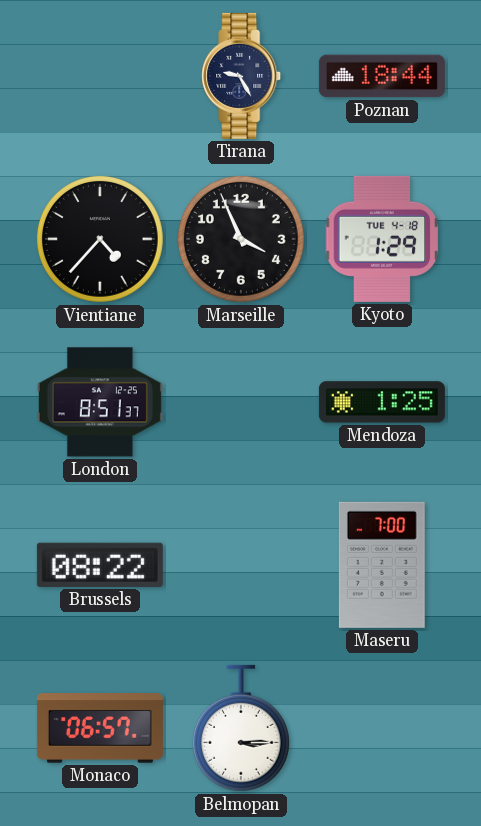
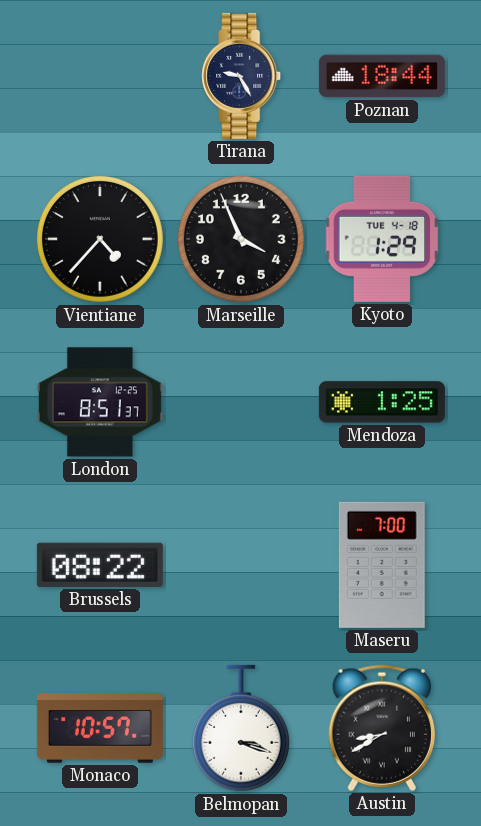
Monaco: 06:57 -> 10:57 (100, 728)
Belmopan: 3:15 -> 3:18 (241, 728)
Austin: none -> 8:40 (381, 728)
